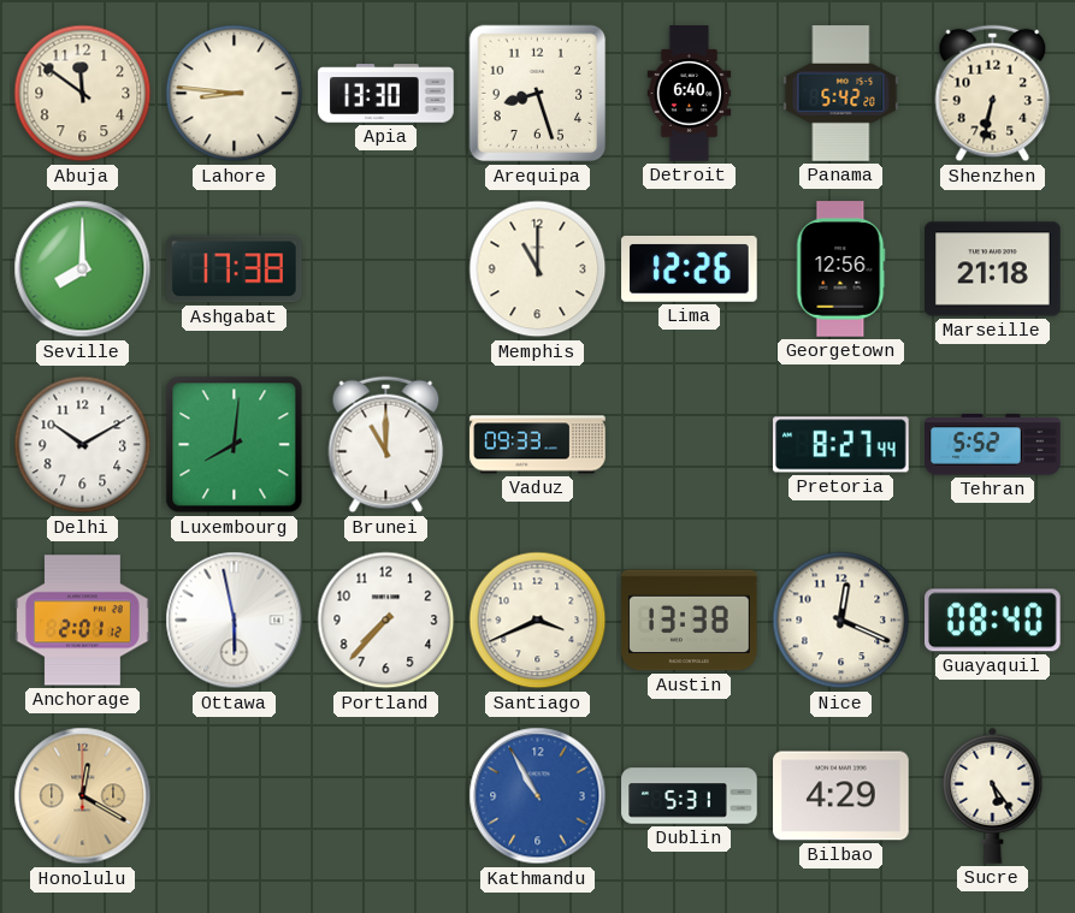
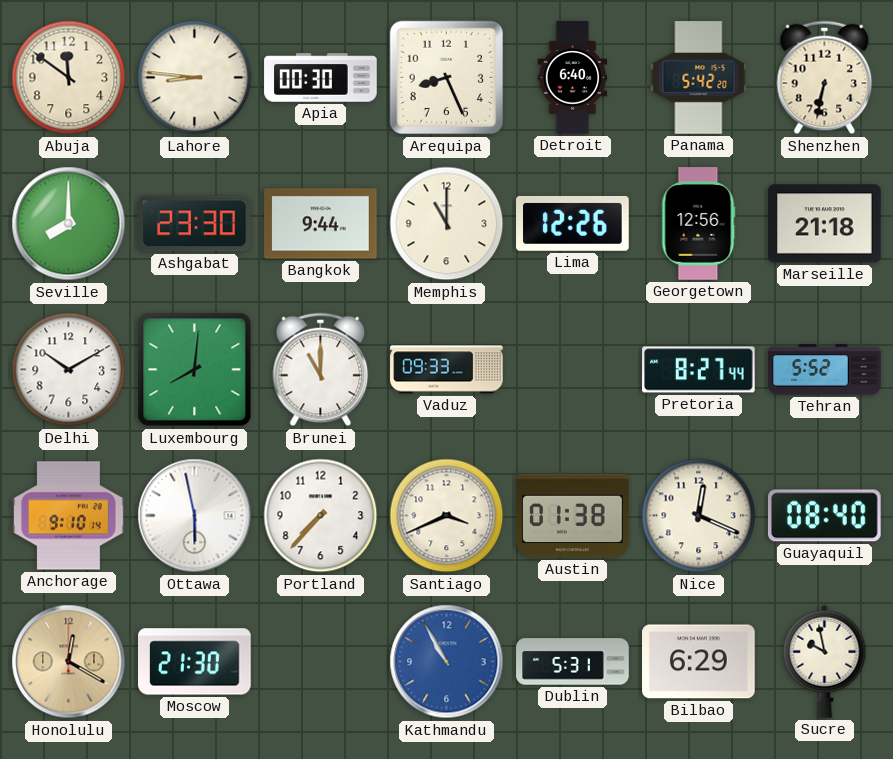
Apia: 13:30 -> 00:30 (321, 78)
Arequipa: 8:27 -> 8:26 (447, 78)
Ashgabat: 17:38 -> 23:30 (195, 224)
Bangkok: none -> 9:44 (321, 224)
Anchorage: 2:01 -> 9:10 (69, 516)
Austin: 13:38 -> 01:38 (573, 516)
Moscow: none -> 21:30 (195, 662)
Bilbao: 4:29 -> 6:29 (699, 662)
Sucre: 5:24 -> 9:58 (825, 661)
